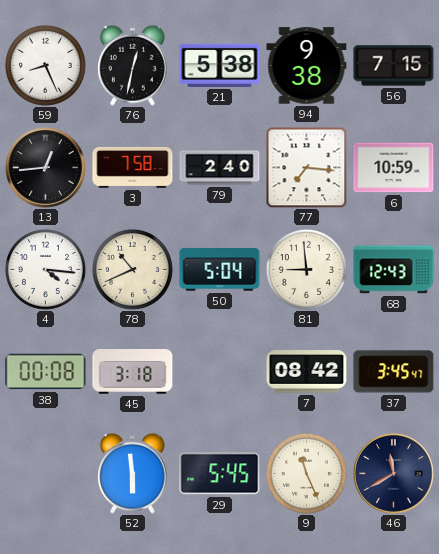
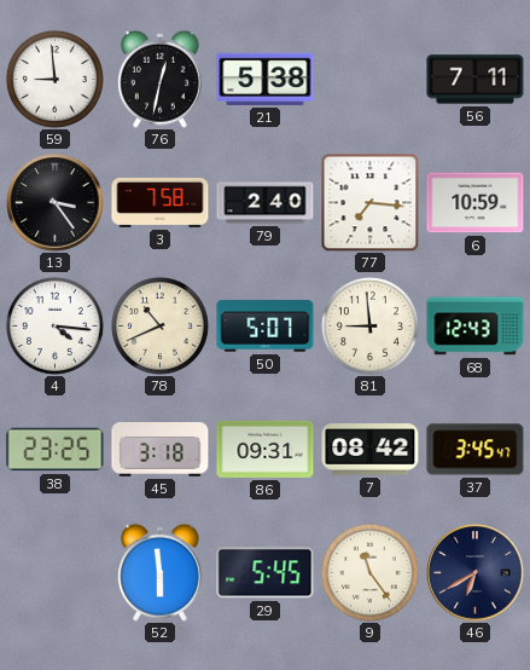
59: 8:26 -> 8:59 (54, 79)
94: 9:38 -> none (307, 66)
56: 7:15 -> 7:11 (476, 80)
13: 12:44 -> 3:24 (56, 203)
50: 5:04 -> 5:07 (266, 327)
38: 00:08 -> 23:25 (56, 450)
86: none -> 09:31 (266, 449)
9: 11:26 -> 11:24 (369, 572)
46: 11:40 -> 6:40 (476, 573)
